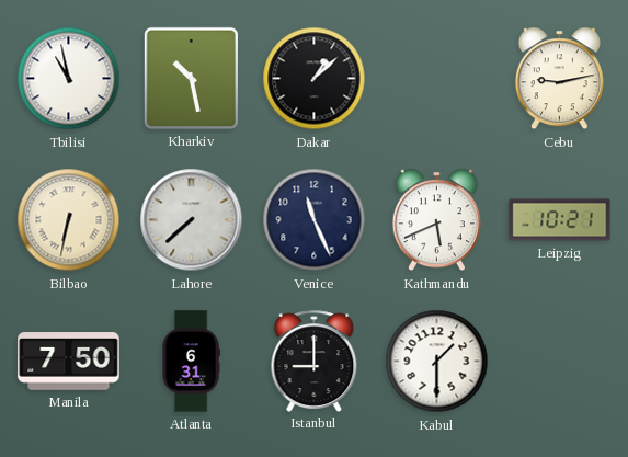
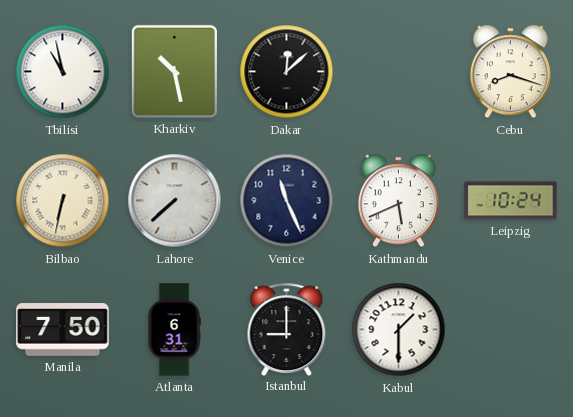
Dakar: 1:08 -> 12:08 (287, 72)
Cebu: 9:13 -> 8:18 (510, 72)
Leipzig: 10:21 -> 10:24 (511, 201)
